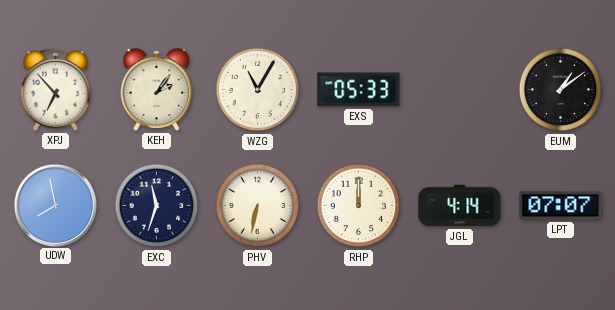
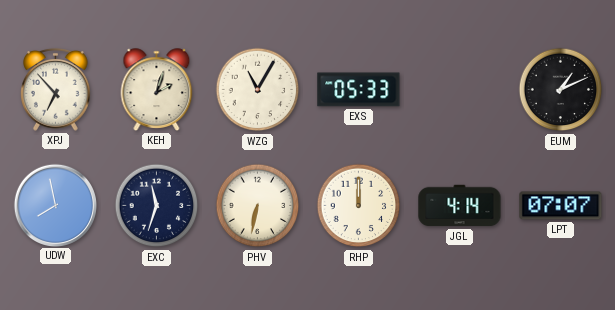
KEH: 2:06 -> 2:03 (157, 90)
EUM: 1:09 -> 1:11 (561, 90)
